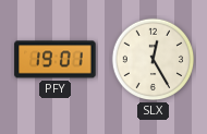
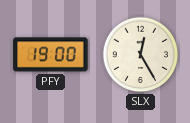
PFY: 19:01 -> 19:00 (51, 55)
